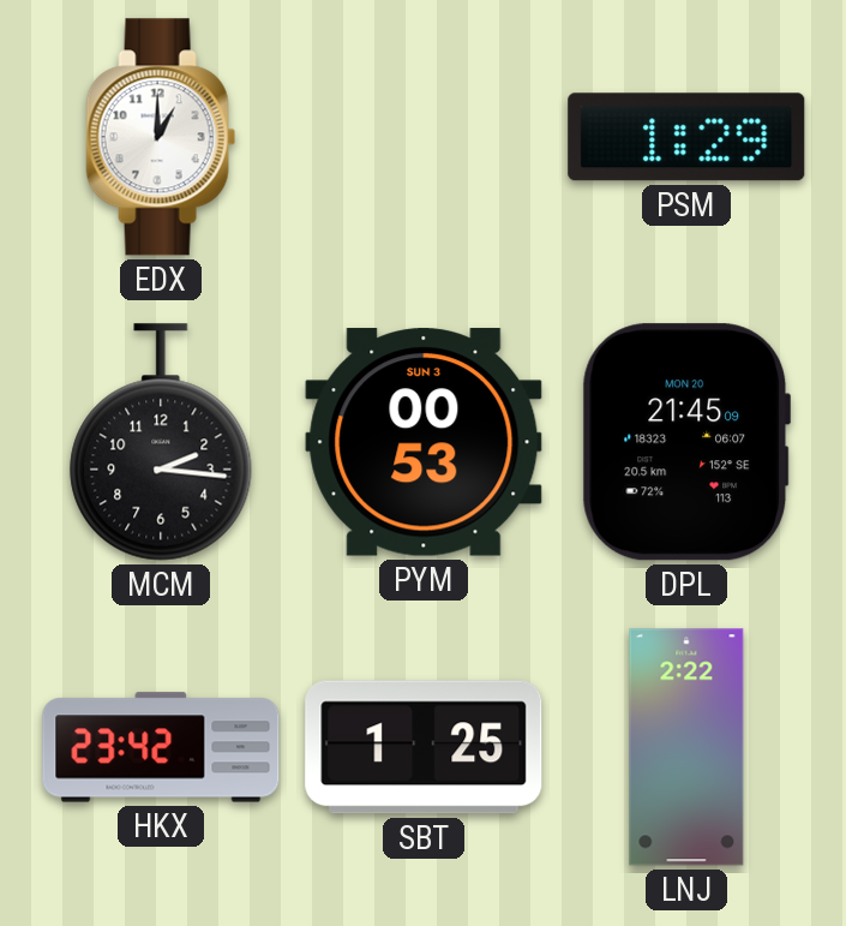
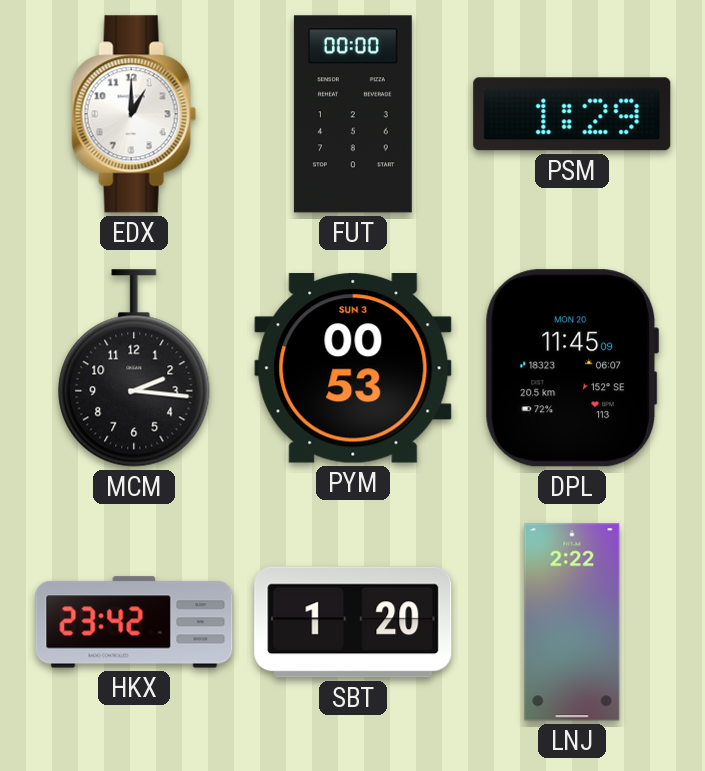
FUT: none -> 00:00 (353, 114)
DPL: 21:45 -> 11:45 (572, 368)
SBT: 1:25 -> 1:20 (353, 622)
